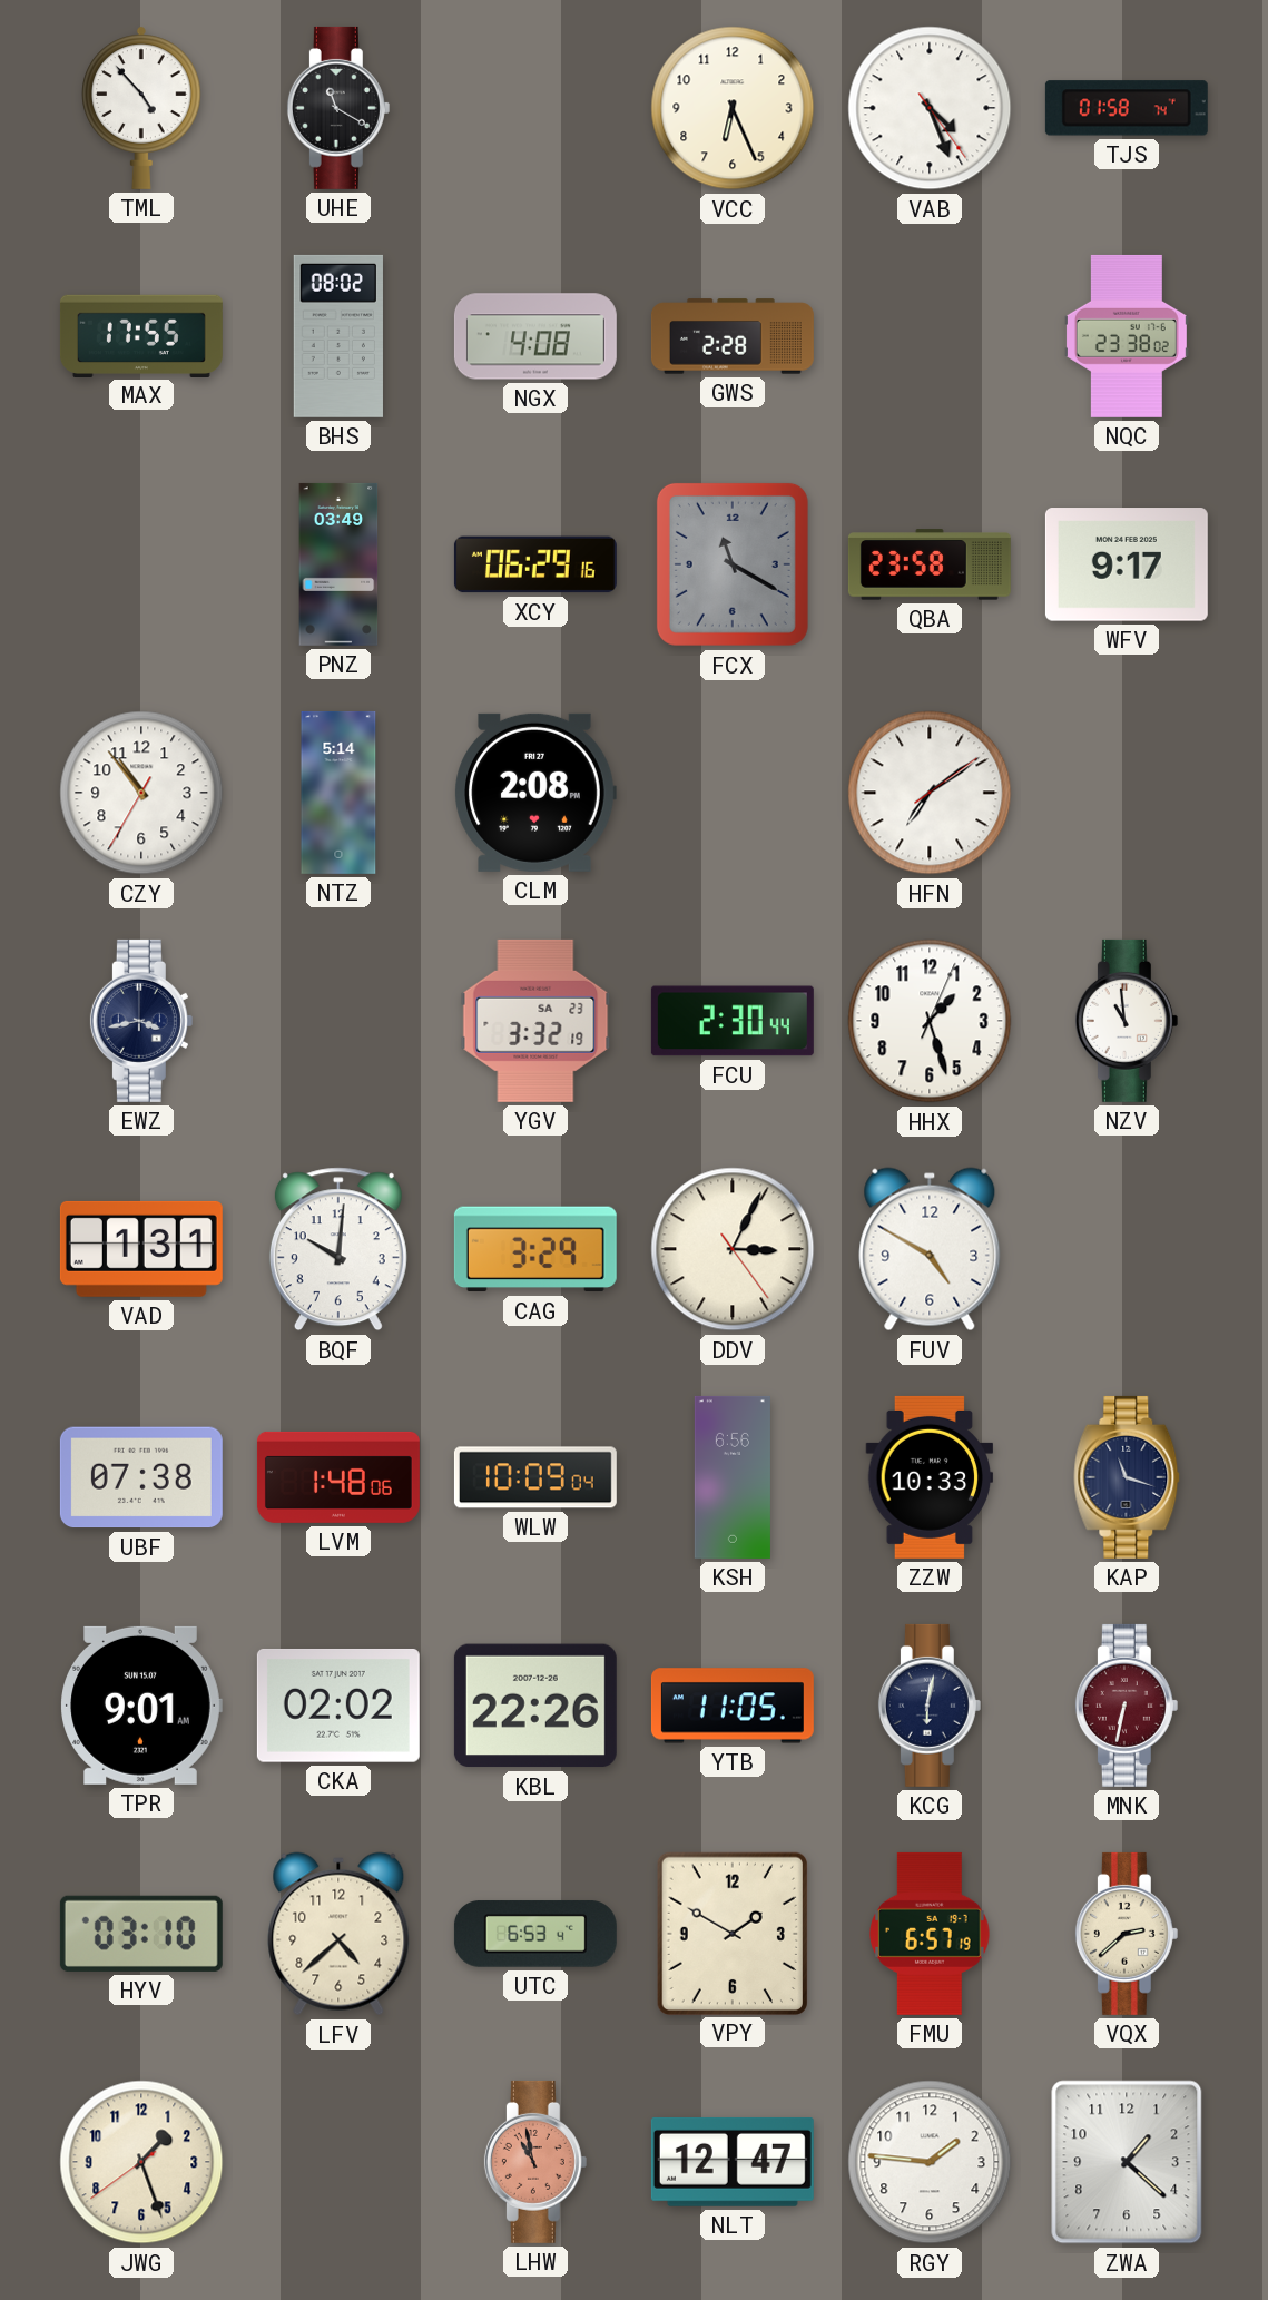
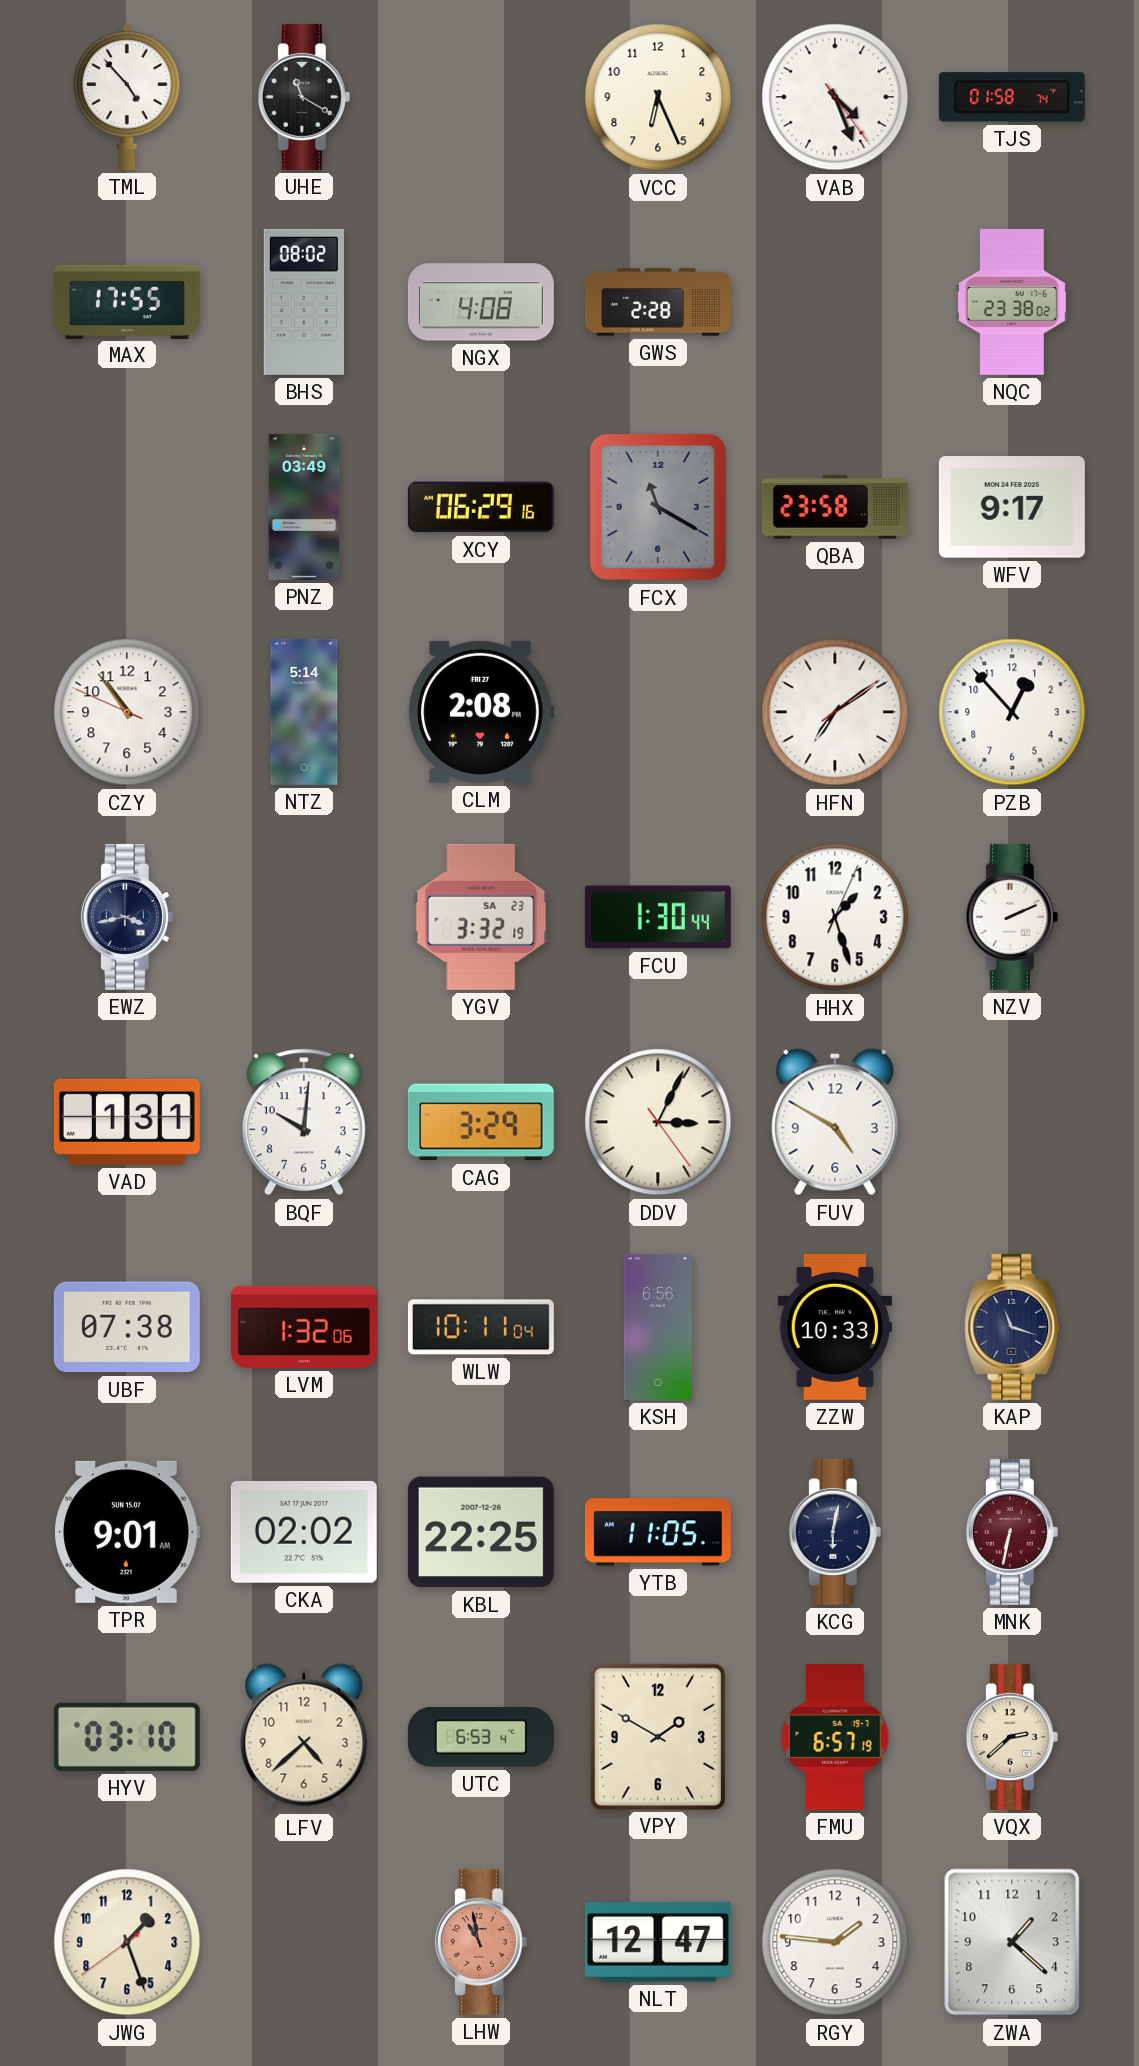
CZY: 10:53:35 -> 10:53:49 (127, 712)
PZB: none -> 12:53 (1012, 712)
FCU: 2:30 -> 1:30 (658, 917)
NZV: 10:59 -> 2:11 (1012, 917)
LVM: 1:48 -> 1:32 (304, 1327)
WLW: 10:09 -> 10:11 (481, 1327)
KBL: 22:26 -> 22:25 (481, 1532)
